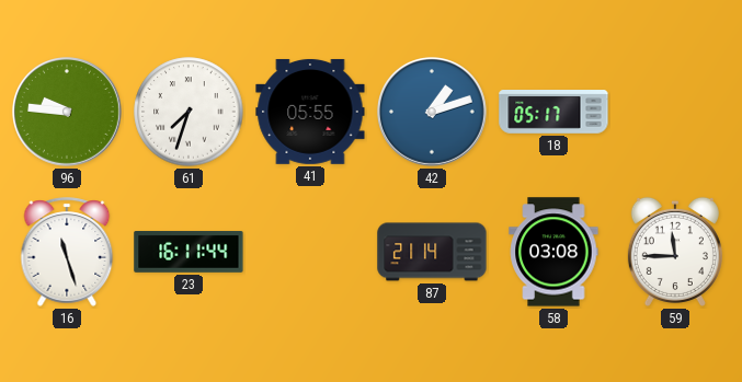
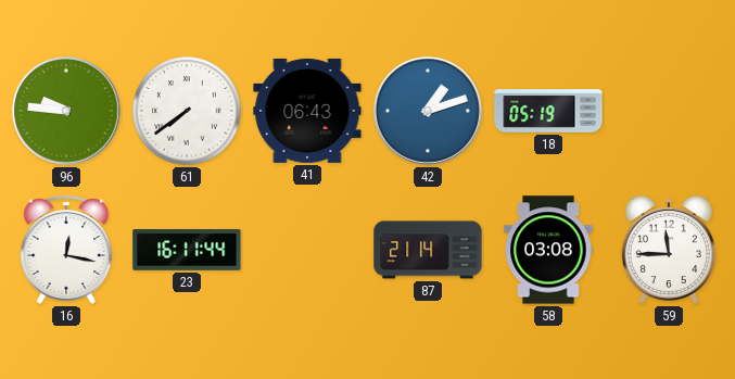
61: 7:33 -> 7:39 (187, 111)
41: 05:55 -> 06:43 (307, 111)
18: 05:17 -> 05:19 (548, 111)
16: 11:27 -> 12:17 (66, 250)
